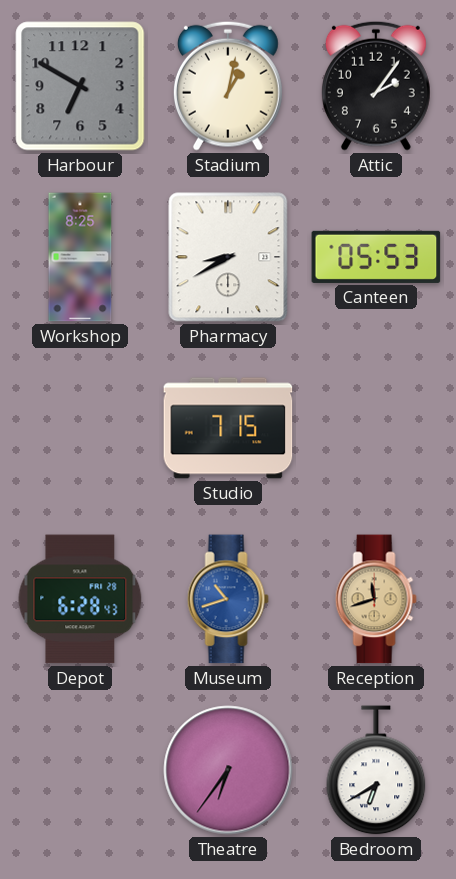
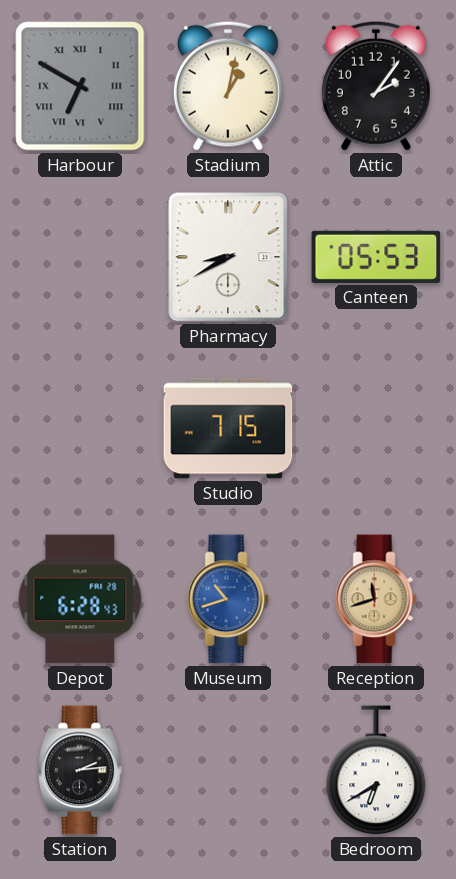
Harbour numerals: Arabic -> Roman (80, 86)
Workshop: 8:25 -> none (80, 257)
Station: none -> 2:14 (80, 770)
Theatre: 6:36 -> none (228, 770)
